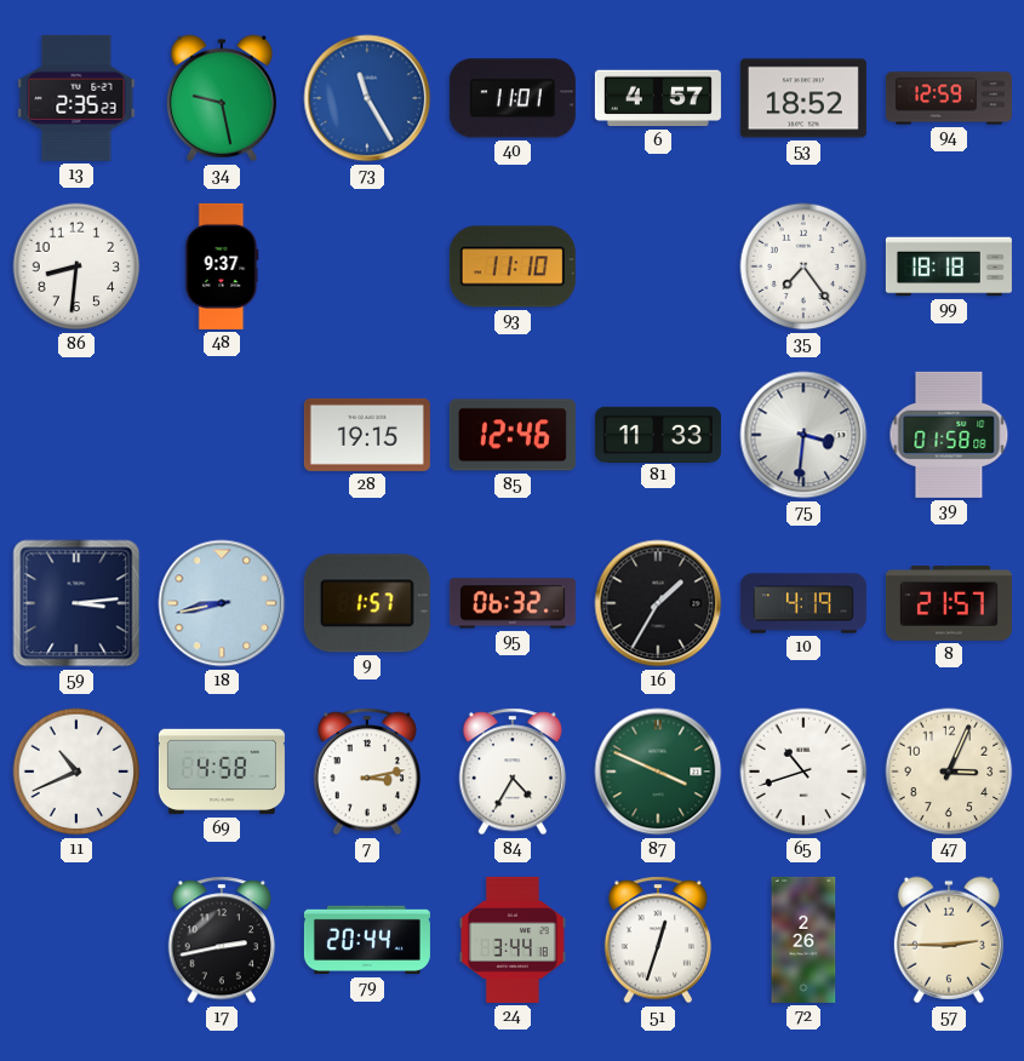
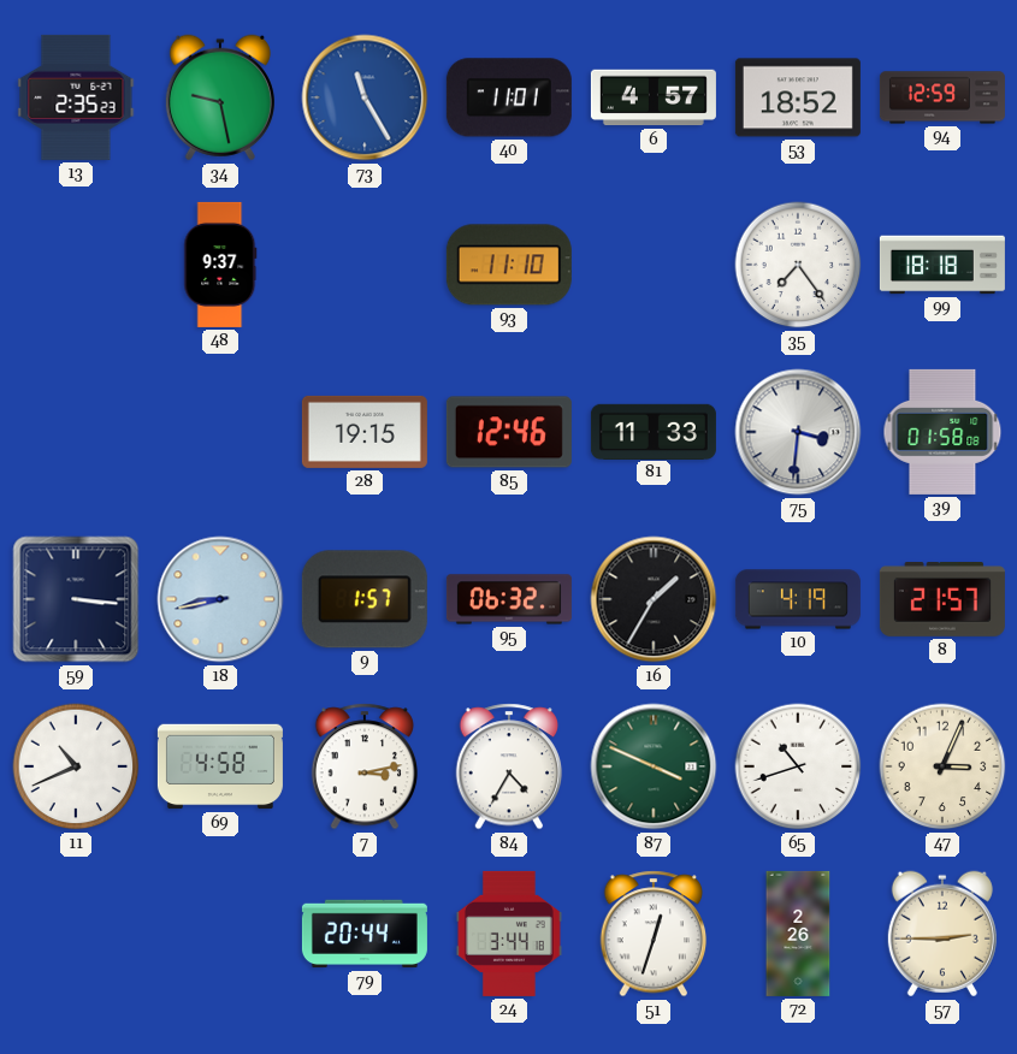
86: 8:31 -> none (76, 266)
59: 3:14 -> 3:16 (76, 599)
17: 2:43 -> none (222, 940)
